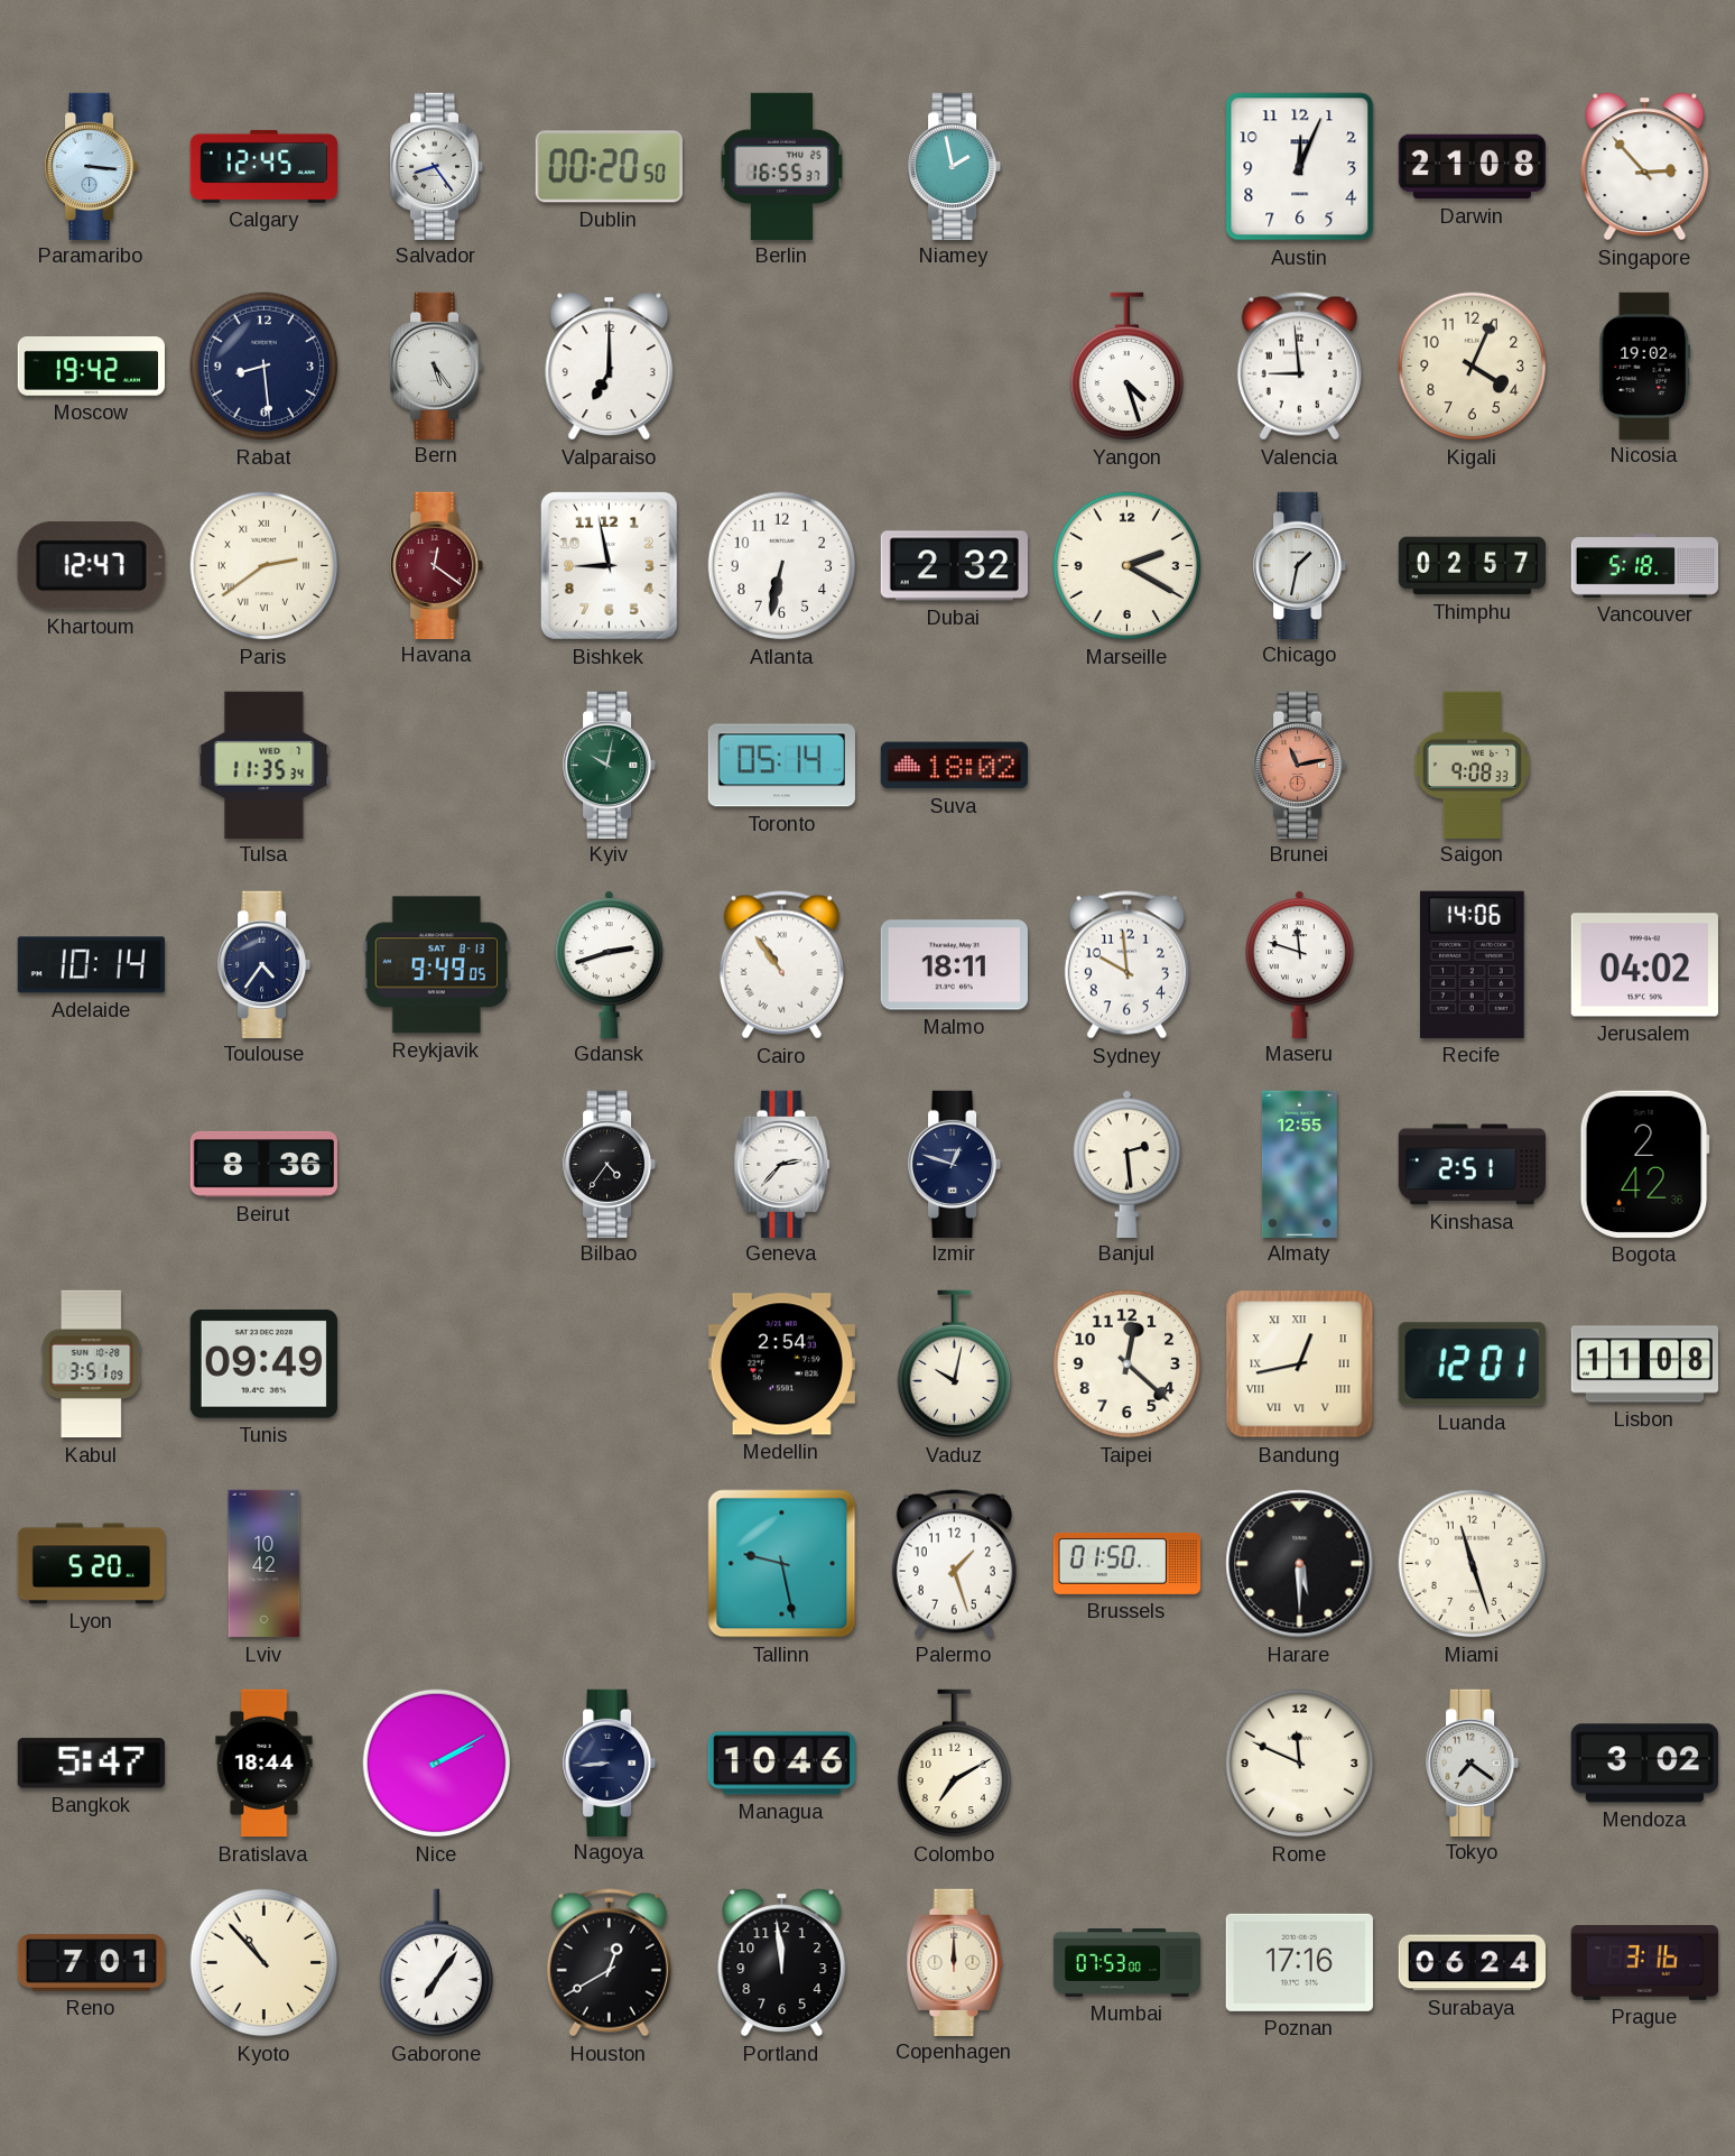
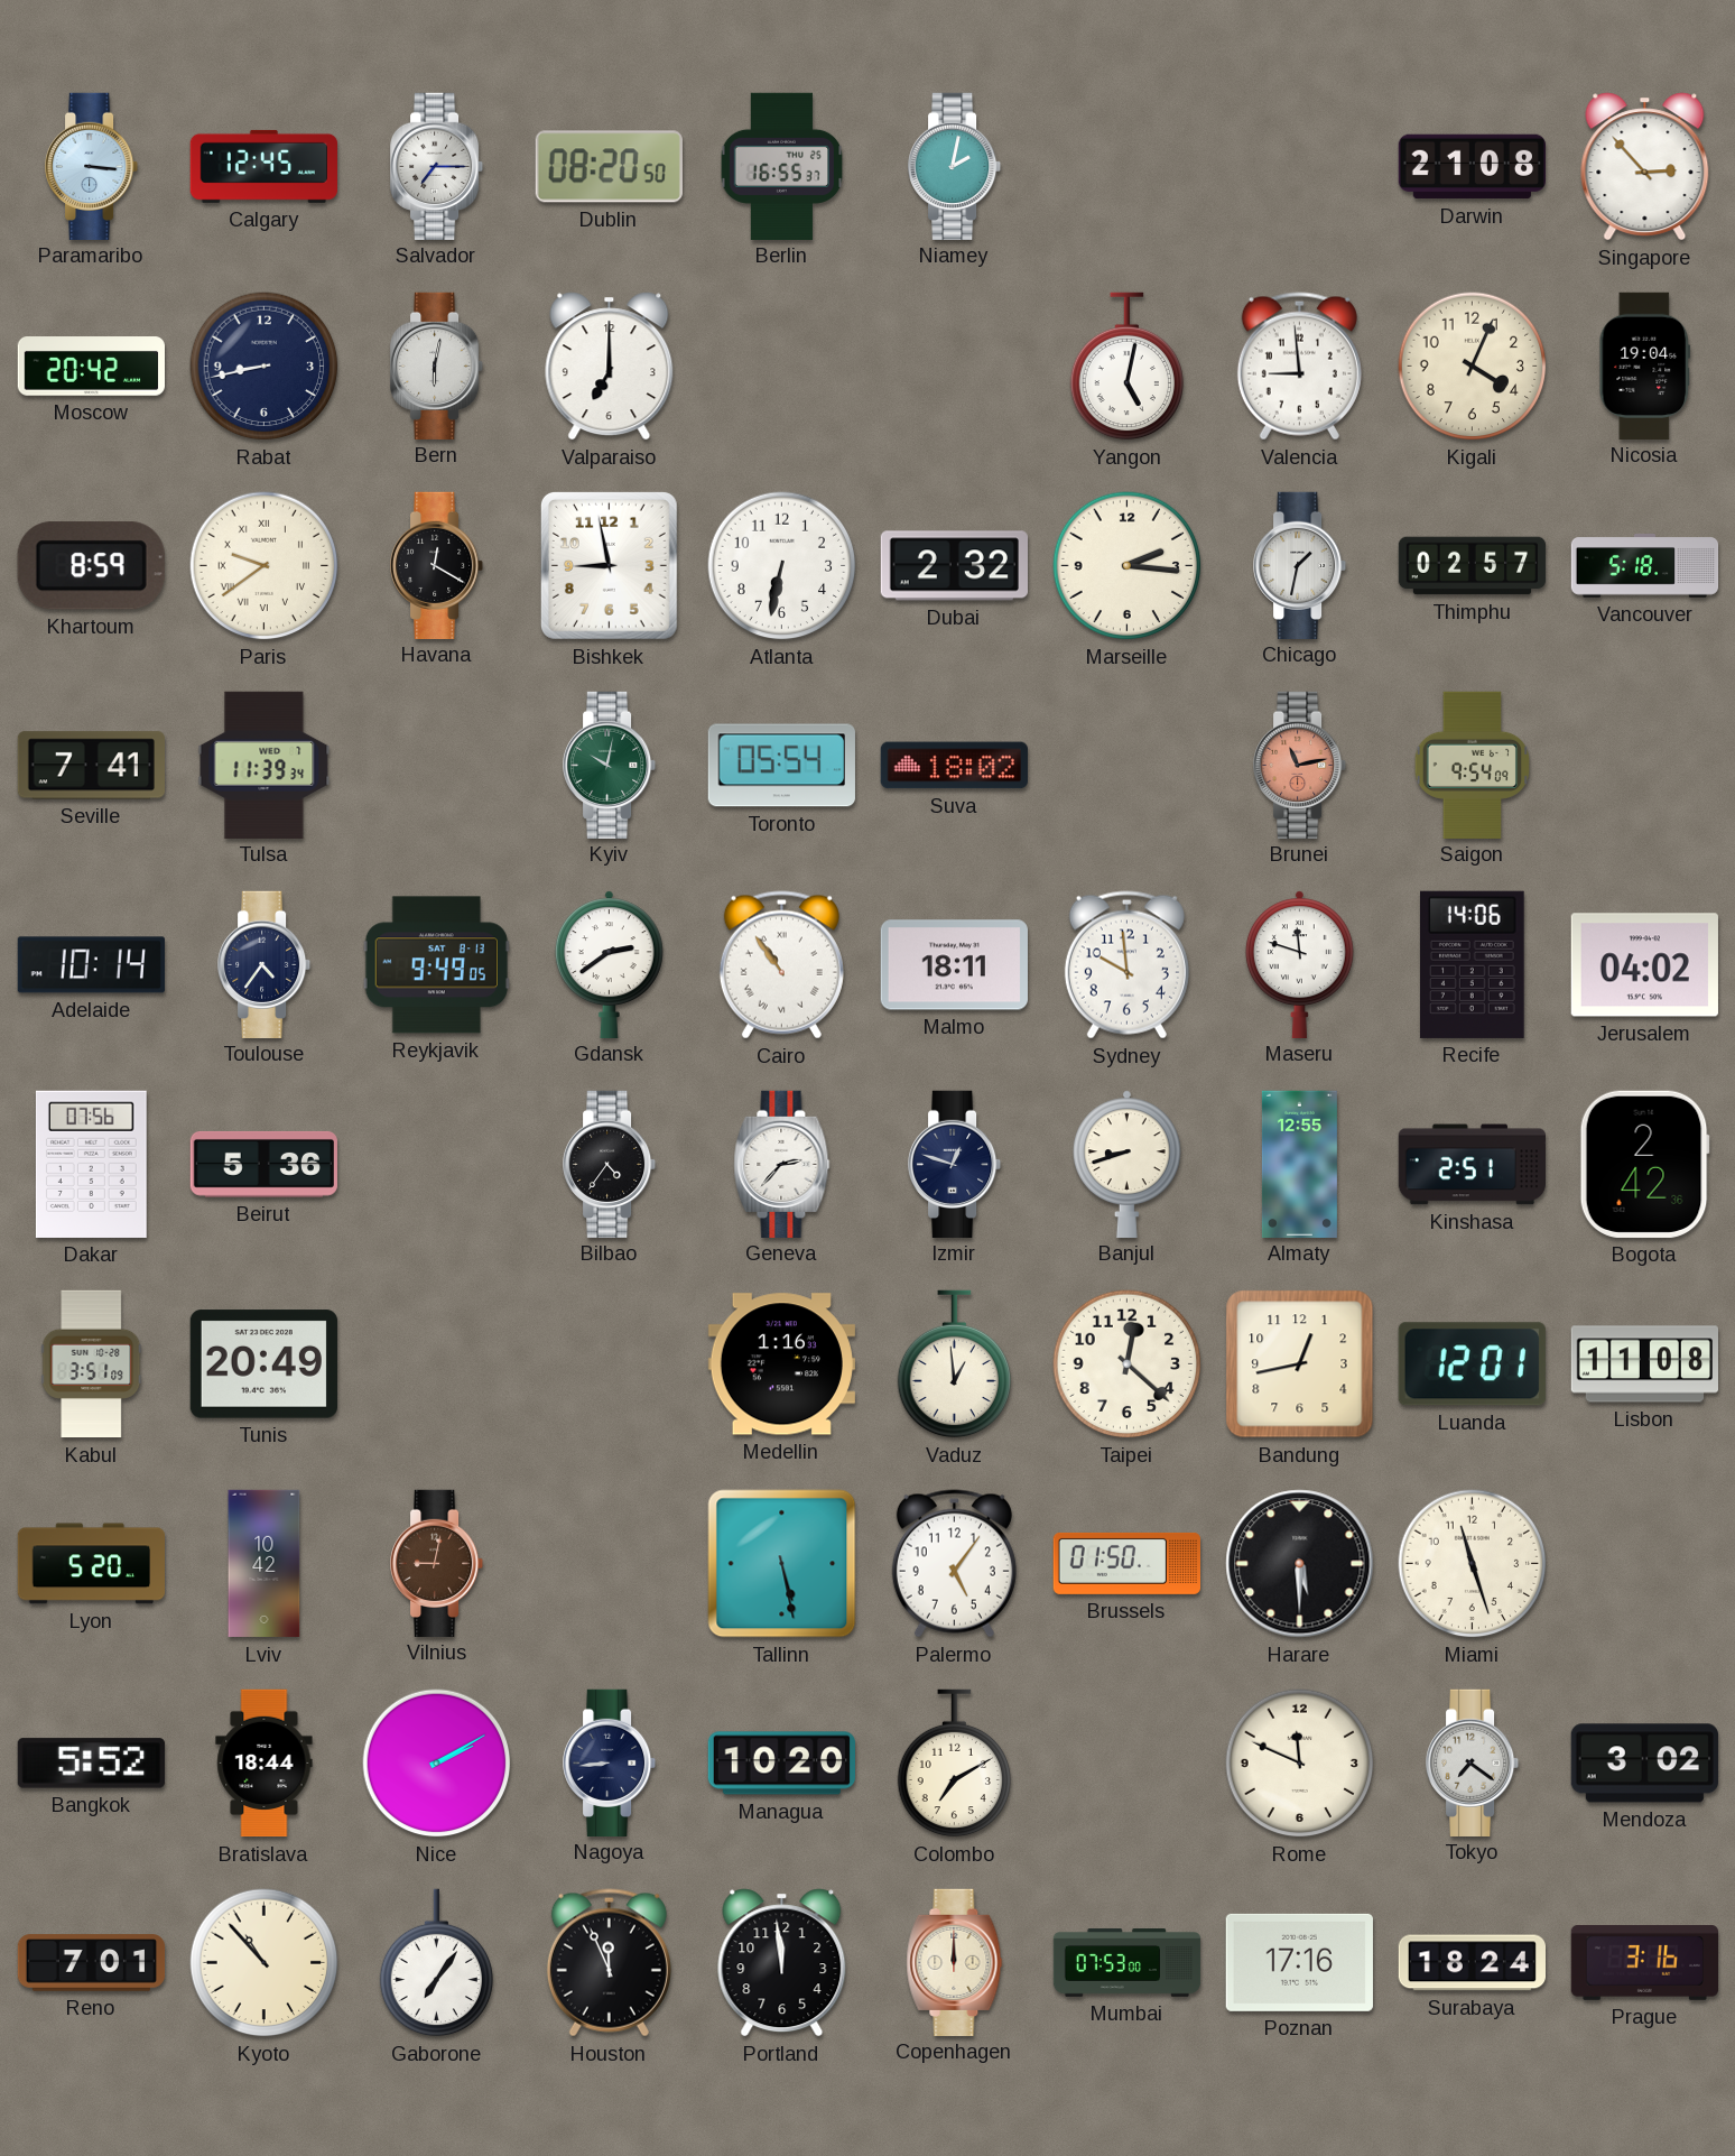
Salvador: 8:24 -> 7:15 (438, 166)
Dublin: 00:20 -> 08:20 (609, 167)
Niamey: 1:58 -> 2:02 (956, 166)
Austin: 12:04 -> none (1300, 167)
Moscow: 19:42 -> 20:42 (91, 367)
Rabat: 8:29 -> 8:43 (265, 367)
Bern: 5:24 -> 6:02 (438, 365)
Yangon: 4:27 -> 5:02 (1128, 367)
Nicosia: 19:02 -> 19:04 (1645, 365)
Khartoum: 12:47 -> 8:59 (91, 566)
Paris: 2:39 -> 9:39 (265, 566)
Havana: 12:21 -> 12:20 (438, 565)
Havana dial: burgundy -> black (438, 565)
Marseille: 2:20 -> 2:16 (1128, 566)
Seville: none -> 7:41 (91, 766)
Tulsa: 11:35 -> 11:39 (265, 765)
Toronto: 05:14 -> 05:54 (781, 766)
Saigon: 9:08 -> 9:54 (1473, 765)
Gdansk: 2:42 -> 2:39 (609, 964)
Dakar: none -> 07:56 (91, 1164)
Beirut: 8:36 -> 5:36 (263, 1164)
Banjul: 2:29 -> 8:42 (1126, 1164)
Tunis: 09:49 -> 20:49 (263, 1364)
Medellin: 2:54 -> 1:16 (781, 1364)
Vaduz: 10:02 -> 12:59 (955, 1364)
Bandung numerals: Roman -> Arabic (1300, 1364)
Vilnius: none -> 9:02 (438, 1563)
Tallinn: 9:28 -> 5:28 (782, 1564)
Palermo: 1:27 -> 5:06 (954, 1564)
Bangkok: 5:47 -> 5:52 (91, 1764)
Managua: 10:46 -> 10:20 (781, 1764)
Houston: 12:40 -> 11:56 (609, 1963)
Surabaya: 06:24 -> 18:24 (1472, 1963)
